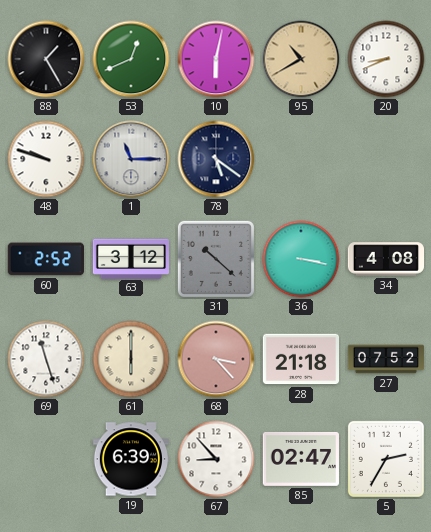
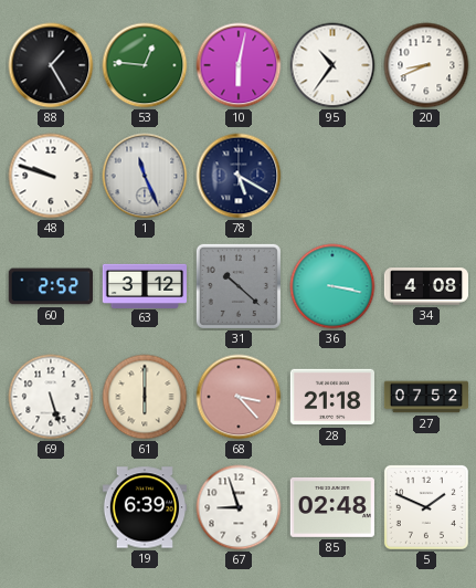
53: 12:41 -> 12:46 (145, 65)
95: 10:40 -> 10:36 (332, 65)
95 dial: champagne -> white (332, 65)
1: 11:15 -> 11:26 (145, 176)
78: 5:21 -> 5:20 (239, 176)
69: 11:27 -> 5:27 (51, 397)
67: 8:53 -> 8:57 (239, 507)
85: 02:47 -> 02:48 (332, 507)
5: 2:35 -> 1:49 (426, 507)
